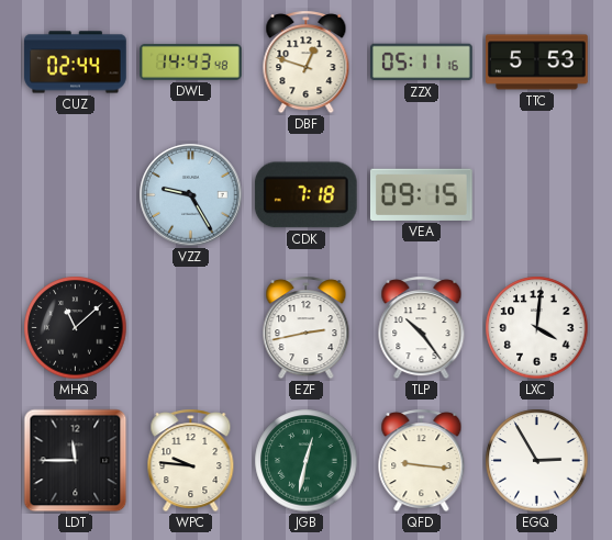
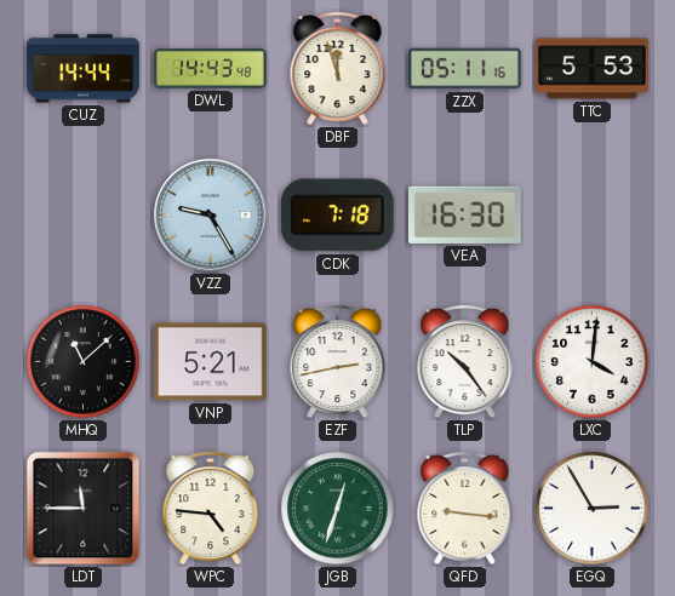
CUZ: 02:44 -> 14:44 (84, 69)
DBF: 12:48 -> 11:57 (338, 69)
VEA: 09:15 -> 16:30 (465, 214)
VNP: none -> 5:21 (211, 362)
WPC: 9:46 -> 4:46 (211, 509)
JGB: 12:32 -> 12:33 (338, 509)
